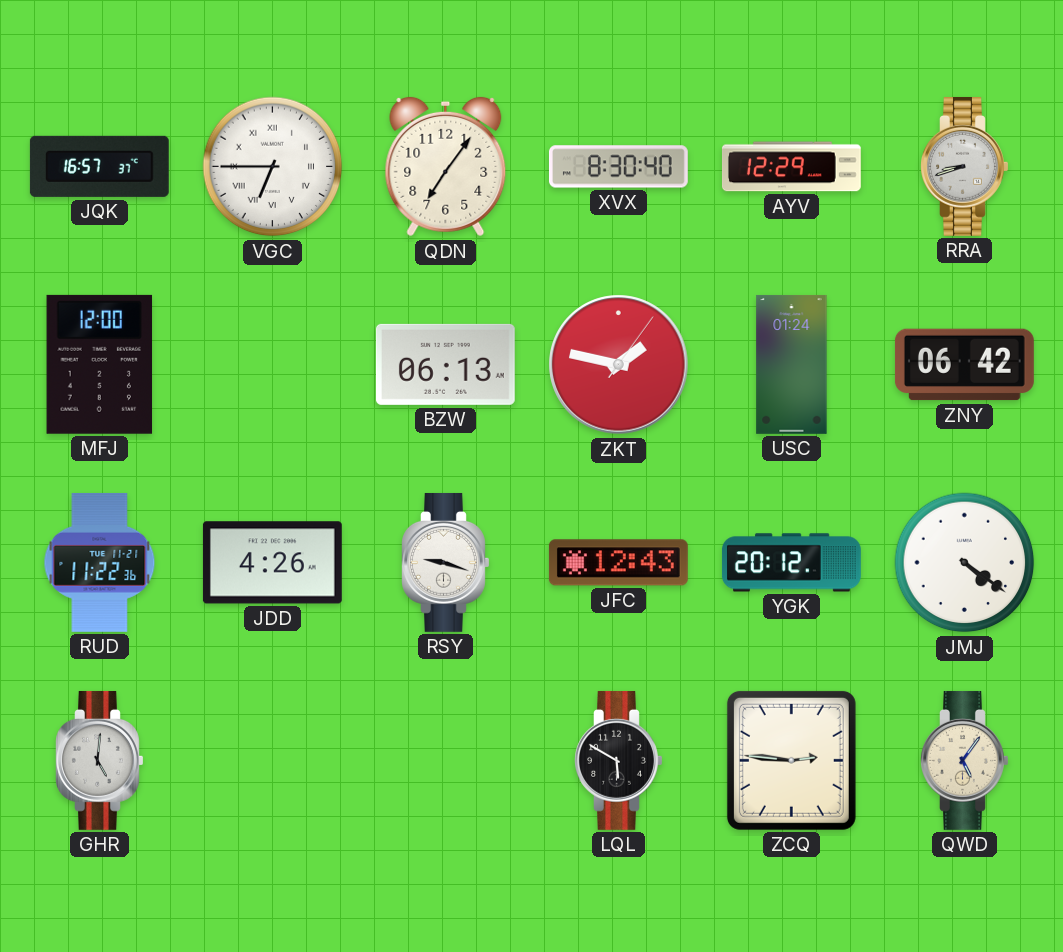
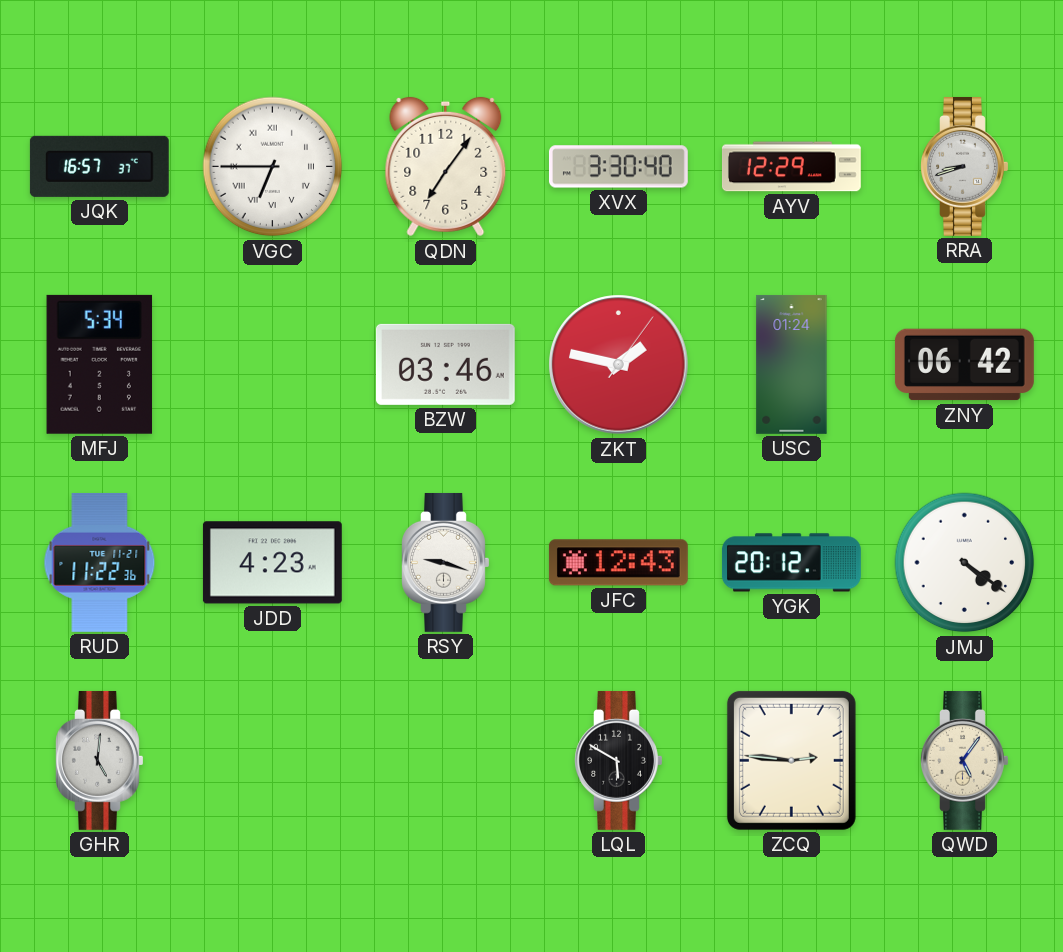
XVX: 8:30 -> 3:30 (618, 167)
MFJ: 12:00 -> 5:34 (100, 364)
BZW: 06:13 -> 03:46 (445, 364)
JDD: 4:26 -> 4:23 (272, 563)
